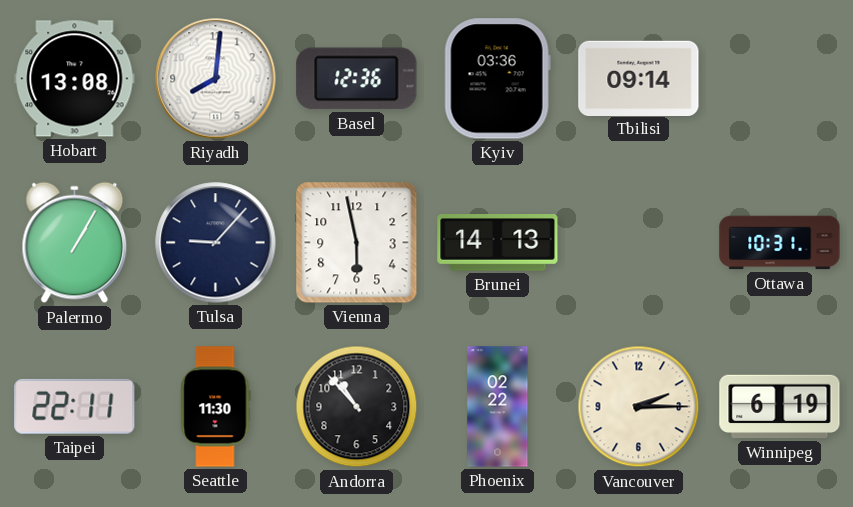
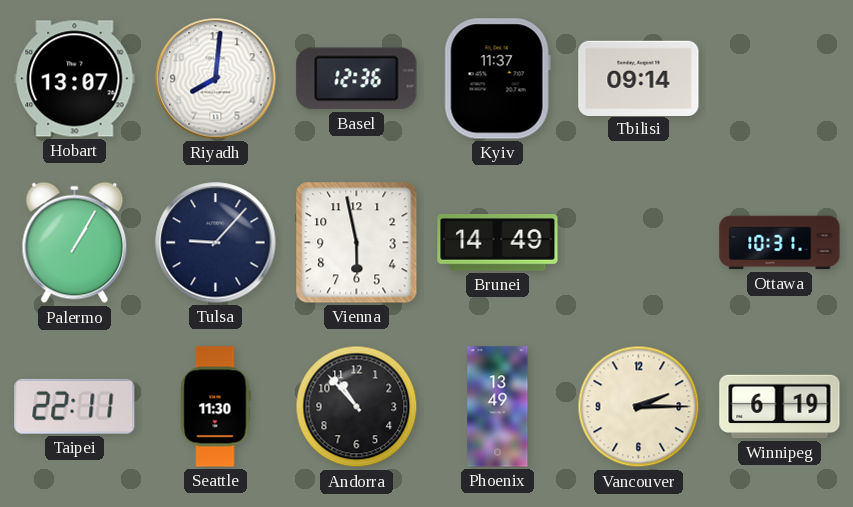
Hobart: 13:08 -> 13:07 (75, 79)
Kyiv: 03:36 -> 11:37 (497, 79)
Brunei: 14:13 -> 14:49 (498, 243)
Phoenix: 02:22 -> 13:49 (498, 407)
